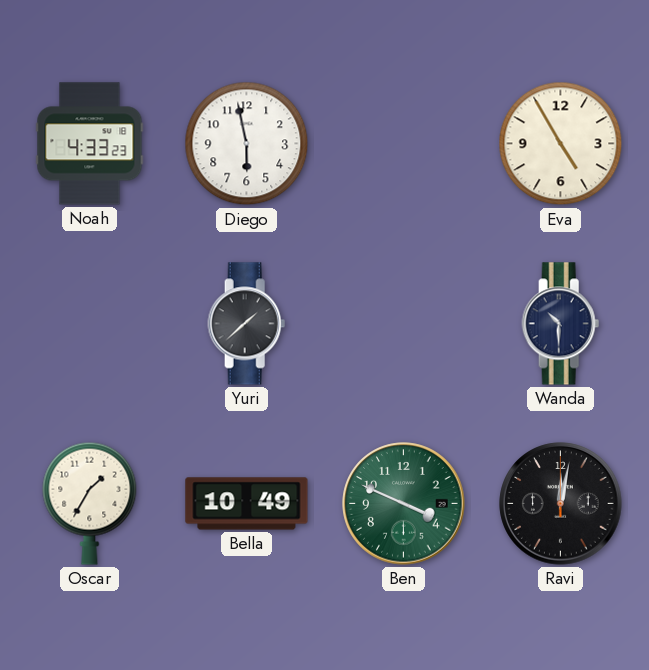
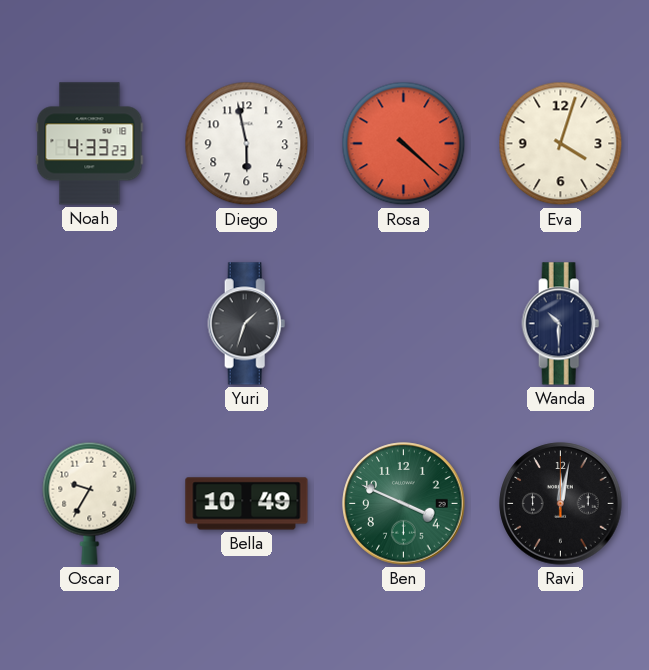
Rosa: none -> 4:22 (404, 144)
Eva: 4:55 -> 4:03 (561, 144)
Yuri: 1:38 -> 1:33 (247, 324)
Oscar: 1:35 -> 9:35 (90, 503)
